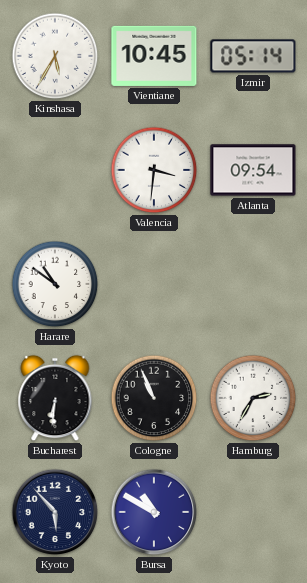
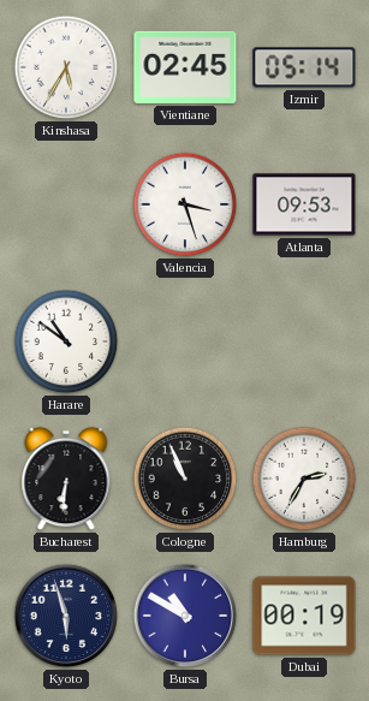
Vientiane: 10:45 -> 02:45 (185, 67)
Valencia: 3:31 -> 3:27 (185, 204)
Atlanta: 09:54 -> 09:53 (304, 204)
Kyoto: 5:53 -> 5:57 (66, 616)
Dubai: none -> 00:19 (304, 616)
